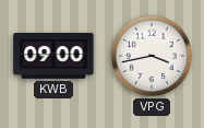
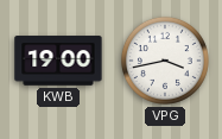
KWB: 09:00 -> 19:00 (58, 61)
